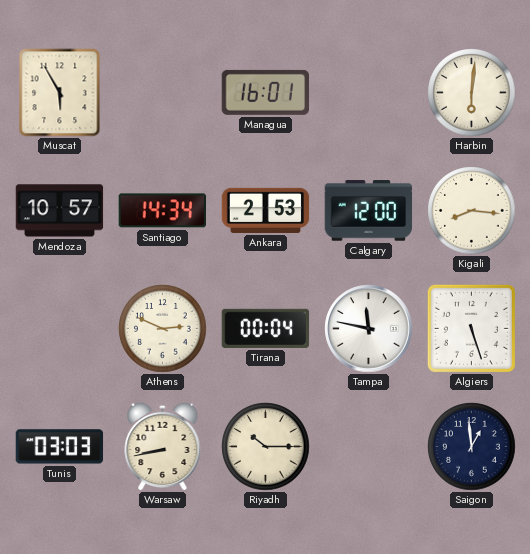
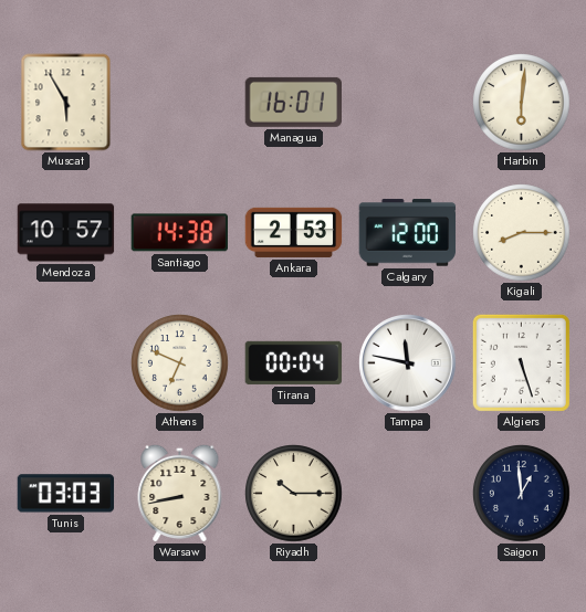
Santiago: 14:34 -> 14:38 (179, 233)
Kigali: 8:16 -> 8:15 (522, 233)
Athens: 2:49 -> 6:49 (180, 363)
